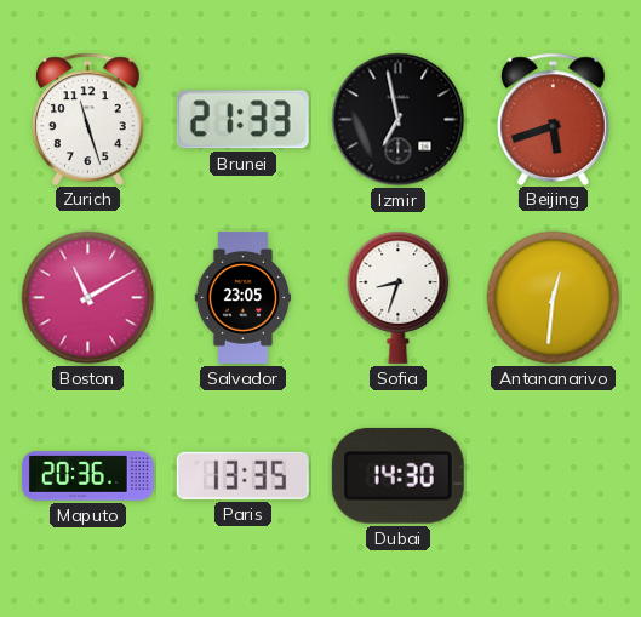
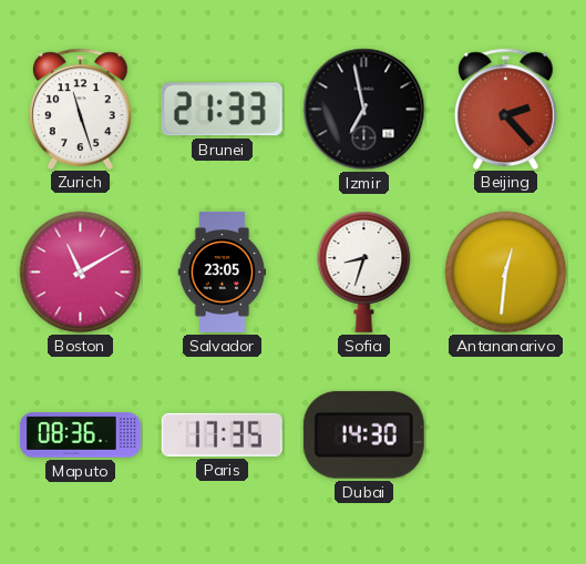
Beijing: 5:42 -> 2:23 (506, 109)
Maputo: 20:36 -> 08:36 (80, 435)
Paris: 13:35 -> 17:35 (222, 434)
